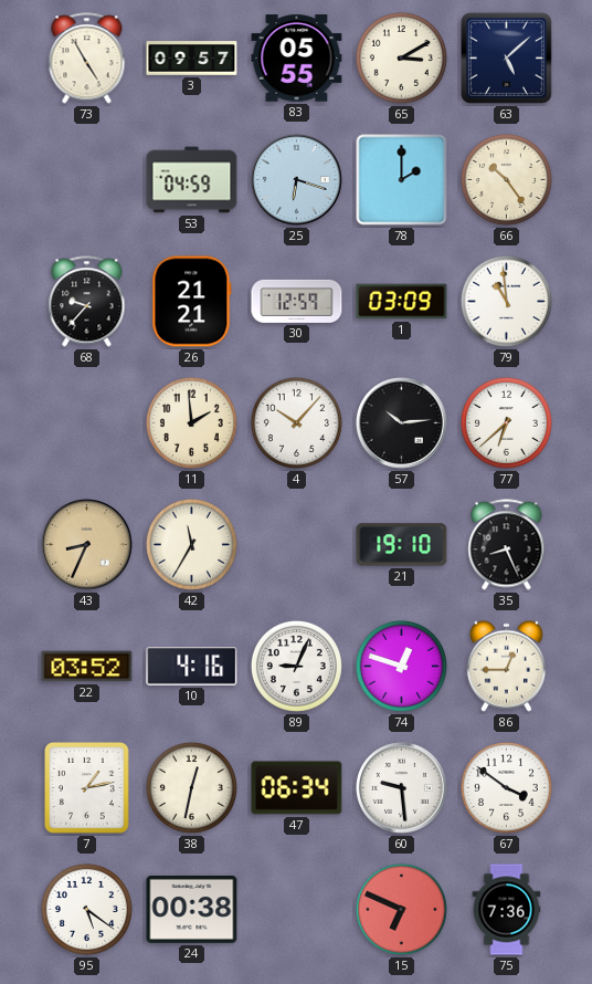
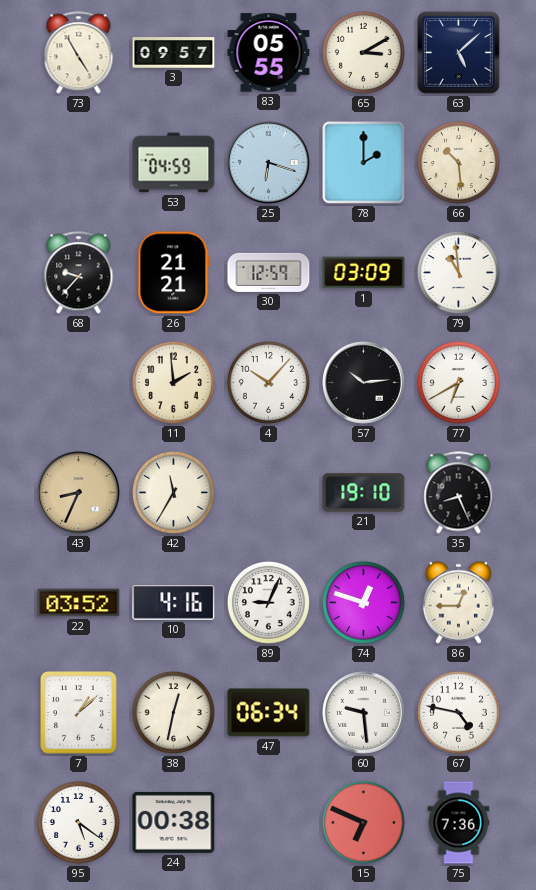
66: 10:24 -> 10:29 (458, 162)
77: 6:38 -> 6:40 (458, 382)
7: 1:13 -> 1:08 (79, 713)
67: 3:51 -> 4:47 (458, 712)
